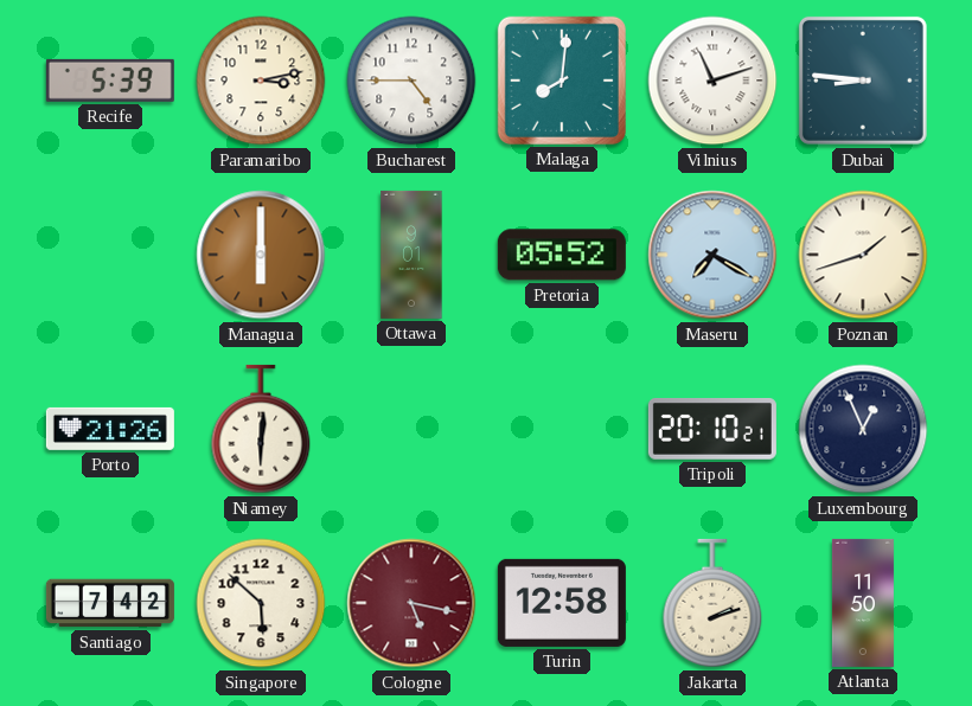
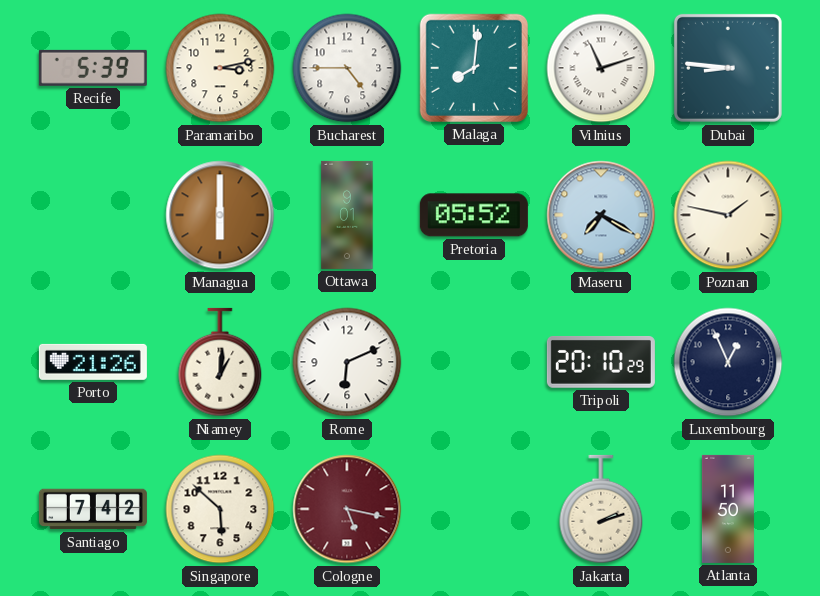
Poznan: 1:42 -> 1:47 (728, 215)
Niamey: 6:01 -> 1:01 (220, 362)
Rome: none -> 6:11 (347, 362)
Tripoli: 20:10:21 -> 20:10:29 (601, 363)
Turin: 12:58 -> none (562, 603)
